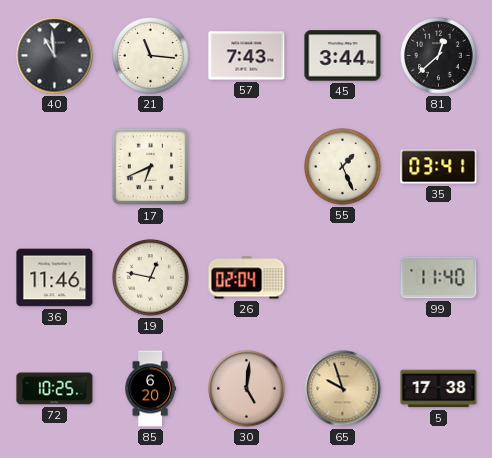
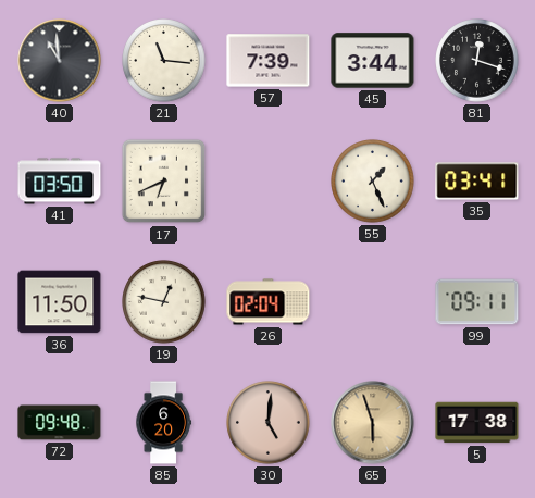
57: 7:43 -> 7:39 (269, 61)
81: 12:38 -> 12:18 (477, 61)
41: none -> 03:50 (60, 182)
36: 11:46 -> 11:50 (60, 302)
99: 11:40 -> 09:11 (477, 302)
72: 10:25 -> 09:48 (60, 423)
65: 9:57 -> 5:57 (373, 423)
